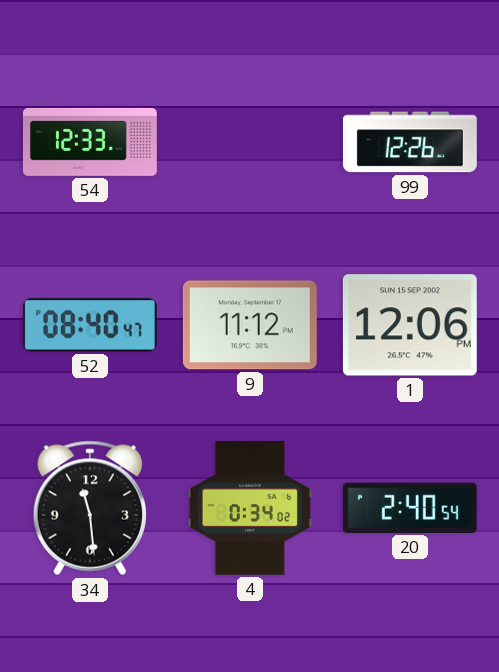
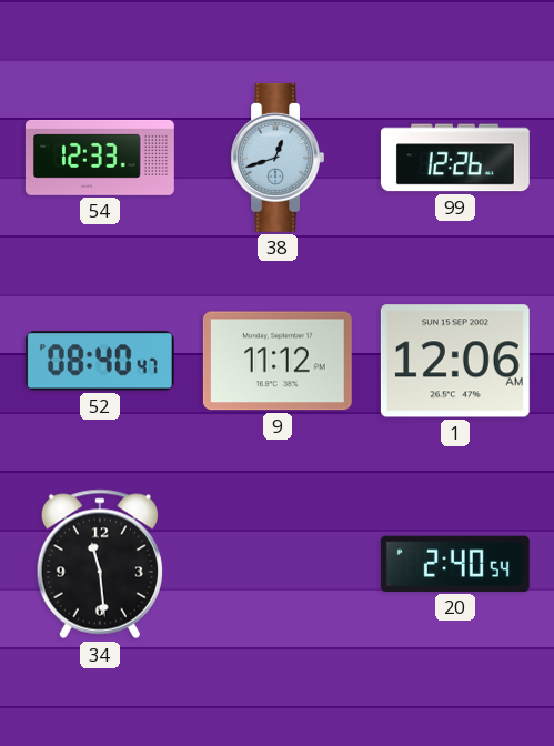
38: none -> 12:42 (278, 158)
1: 12:06 PM -> 12:06 AM (455, 361)
4: 0:34 -> none (249, 508)
